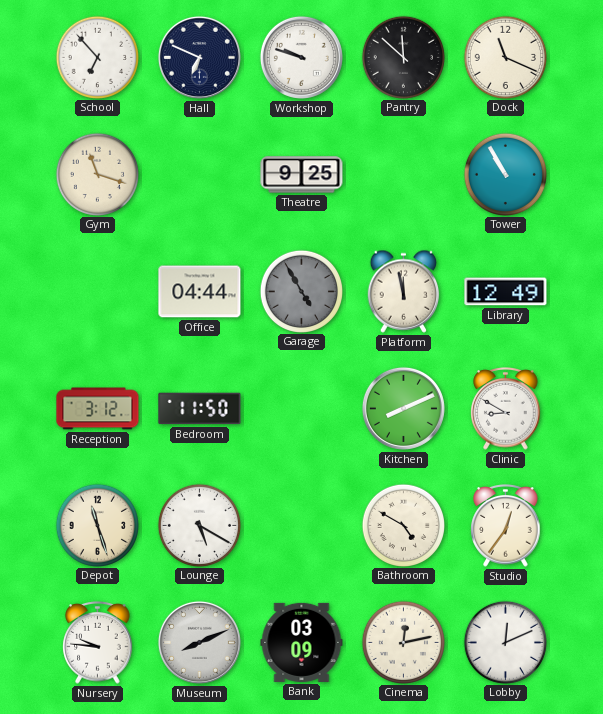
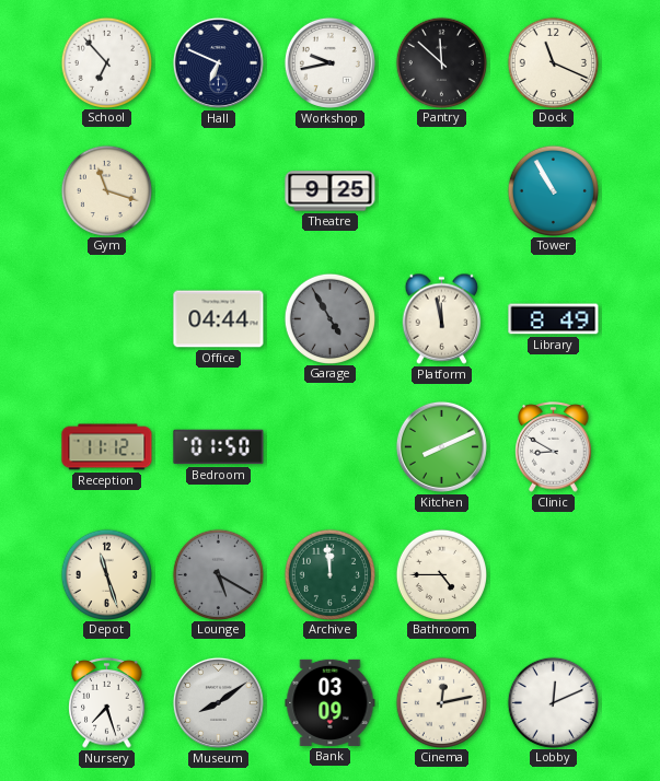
Workshop: 9:48 -> 9:43 (329, 62)
Library: 12:49 -> 8:49 (554, 319)
Reception: 3:12 -> 11:12 (107, 447)
Bedroom: 11:50 -> 01:50 (219, 447)
Lounge dial: white -> grey (218, 574)
Archive: none -> 11:59 (329, 574)
Bathroom: 4:50 -> 4:45 (441, 574)
Studio: 12:36 -> none (506, 526)
Nursery: 9:46 -> 7:27 (107, 703)
Museum: 8:11 -> 8:09 (218, 702)
